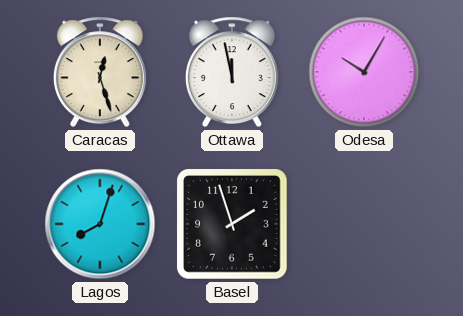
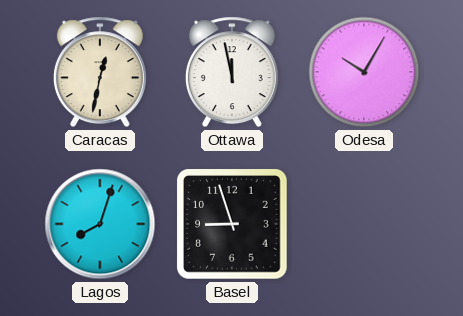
Caracas: 12:27 -> 12:32 (100, 72)
Basel: 1:57 -> 8:57 (233, 225)
